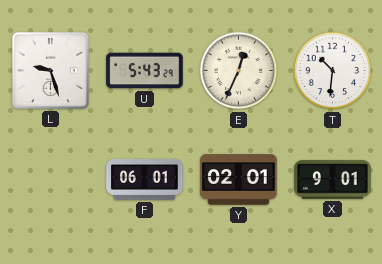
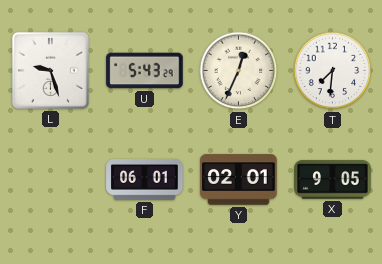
T: 10:31 -> 7:31 (333, 71)
X: 9:01 -> 9:05 (333, 180)
